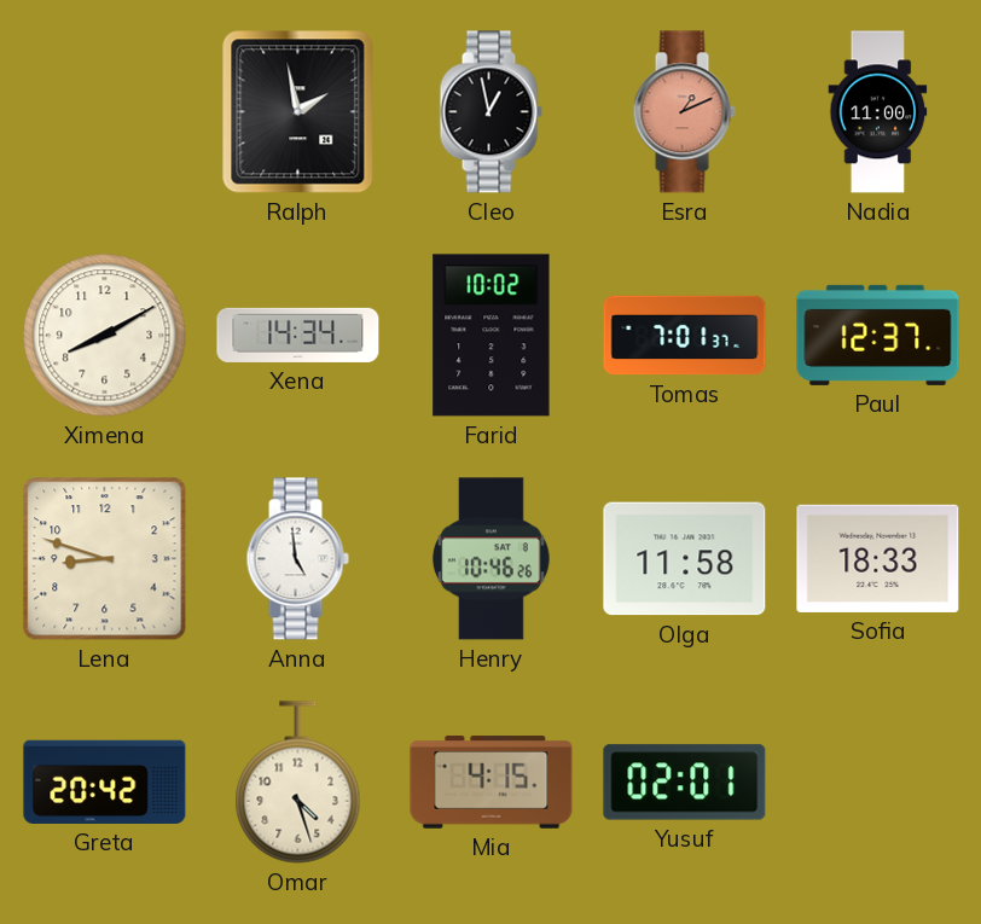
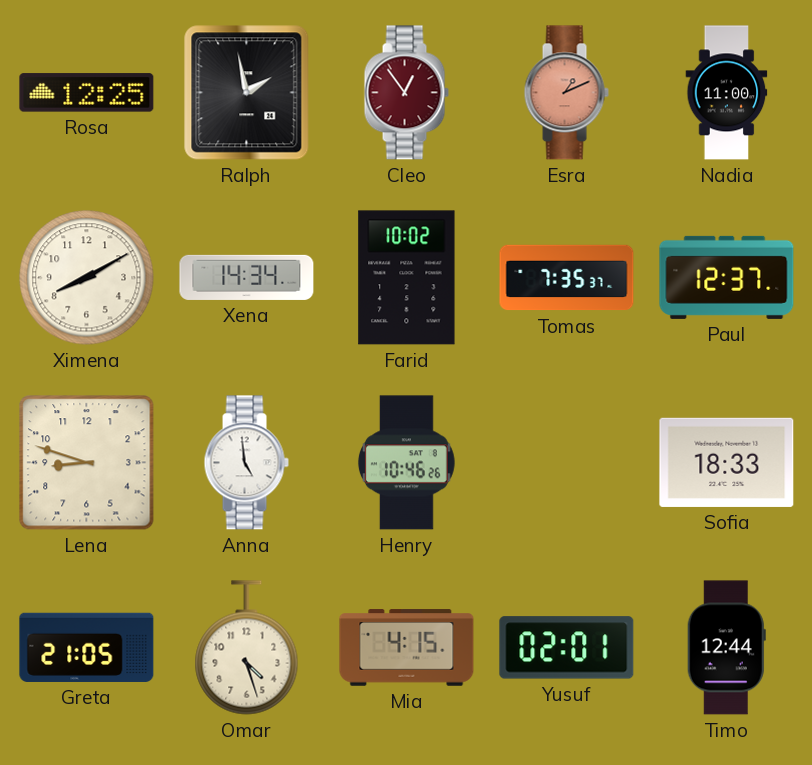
Rosa: none -> 12:25 (87, 93)
Cleo: 12:58 -> 12:54 (406, 93)
Cleo dial: black -> burgundy (406, 93)
Tomas: 7:01 -> 7:35 (567, 278)
Olga: 11:58 -> none (685, 559)
Greta: 20:42 -> 21:05 (87, 647)
Timo: none -> 12:44 (726, 648)
